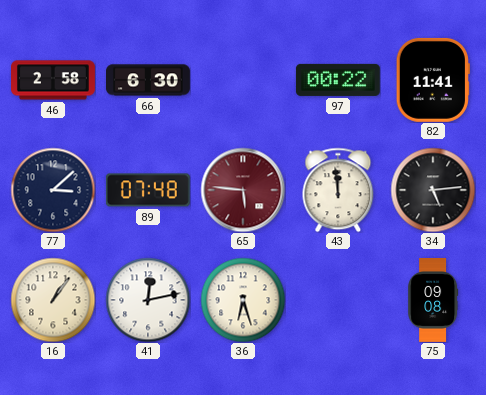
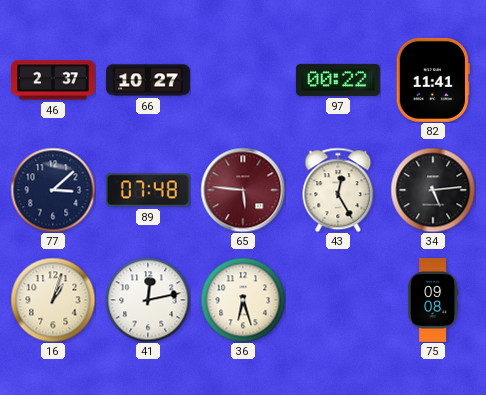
46: 2:58 -> 2:37 (54, 80)
66: 6:30 -> 10:27 (149, 80)
43: 11:59 -> 12:25 (338, 190)
16: 1:06 -> 1:03 (53, 300)
